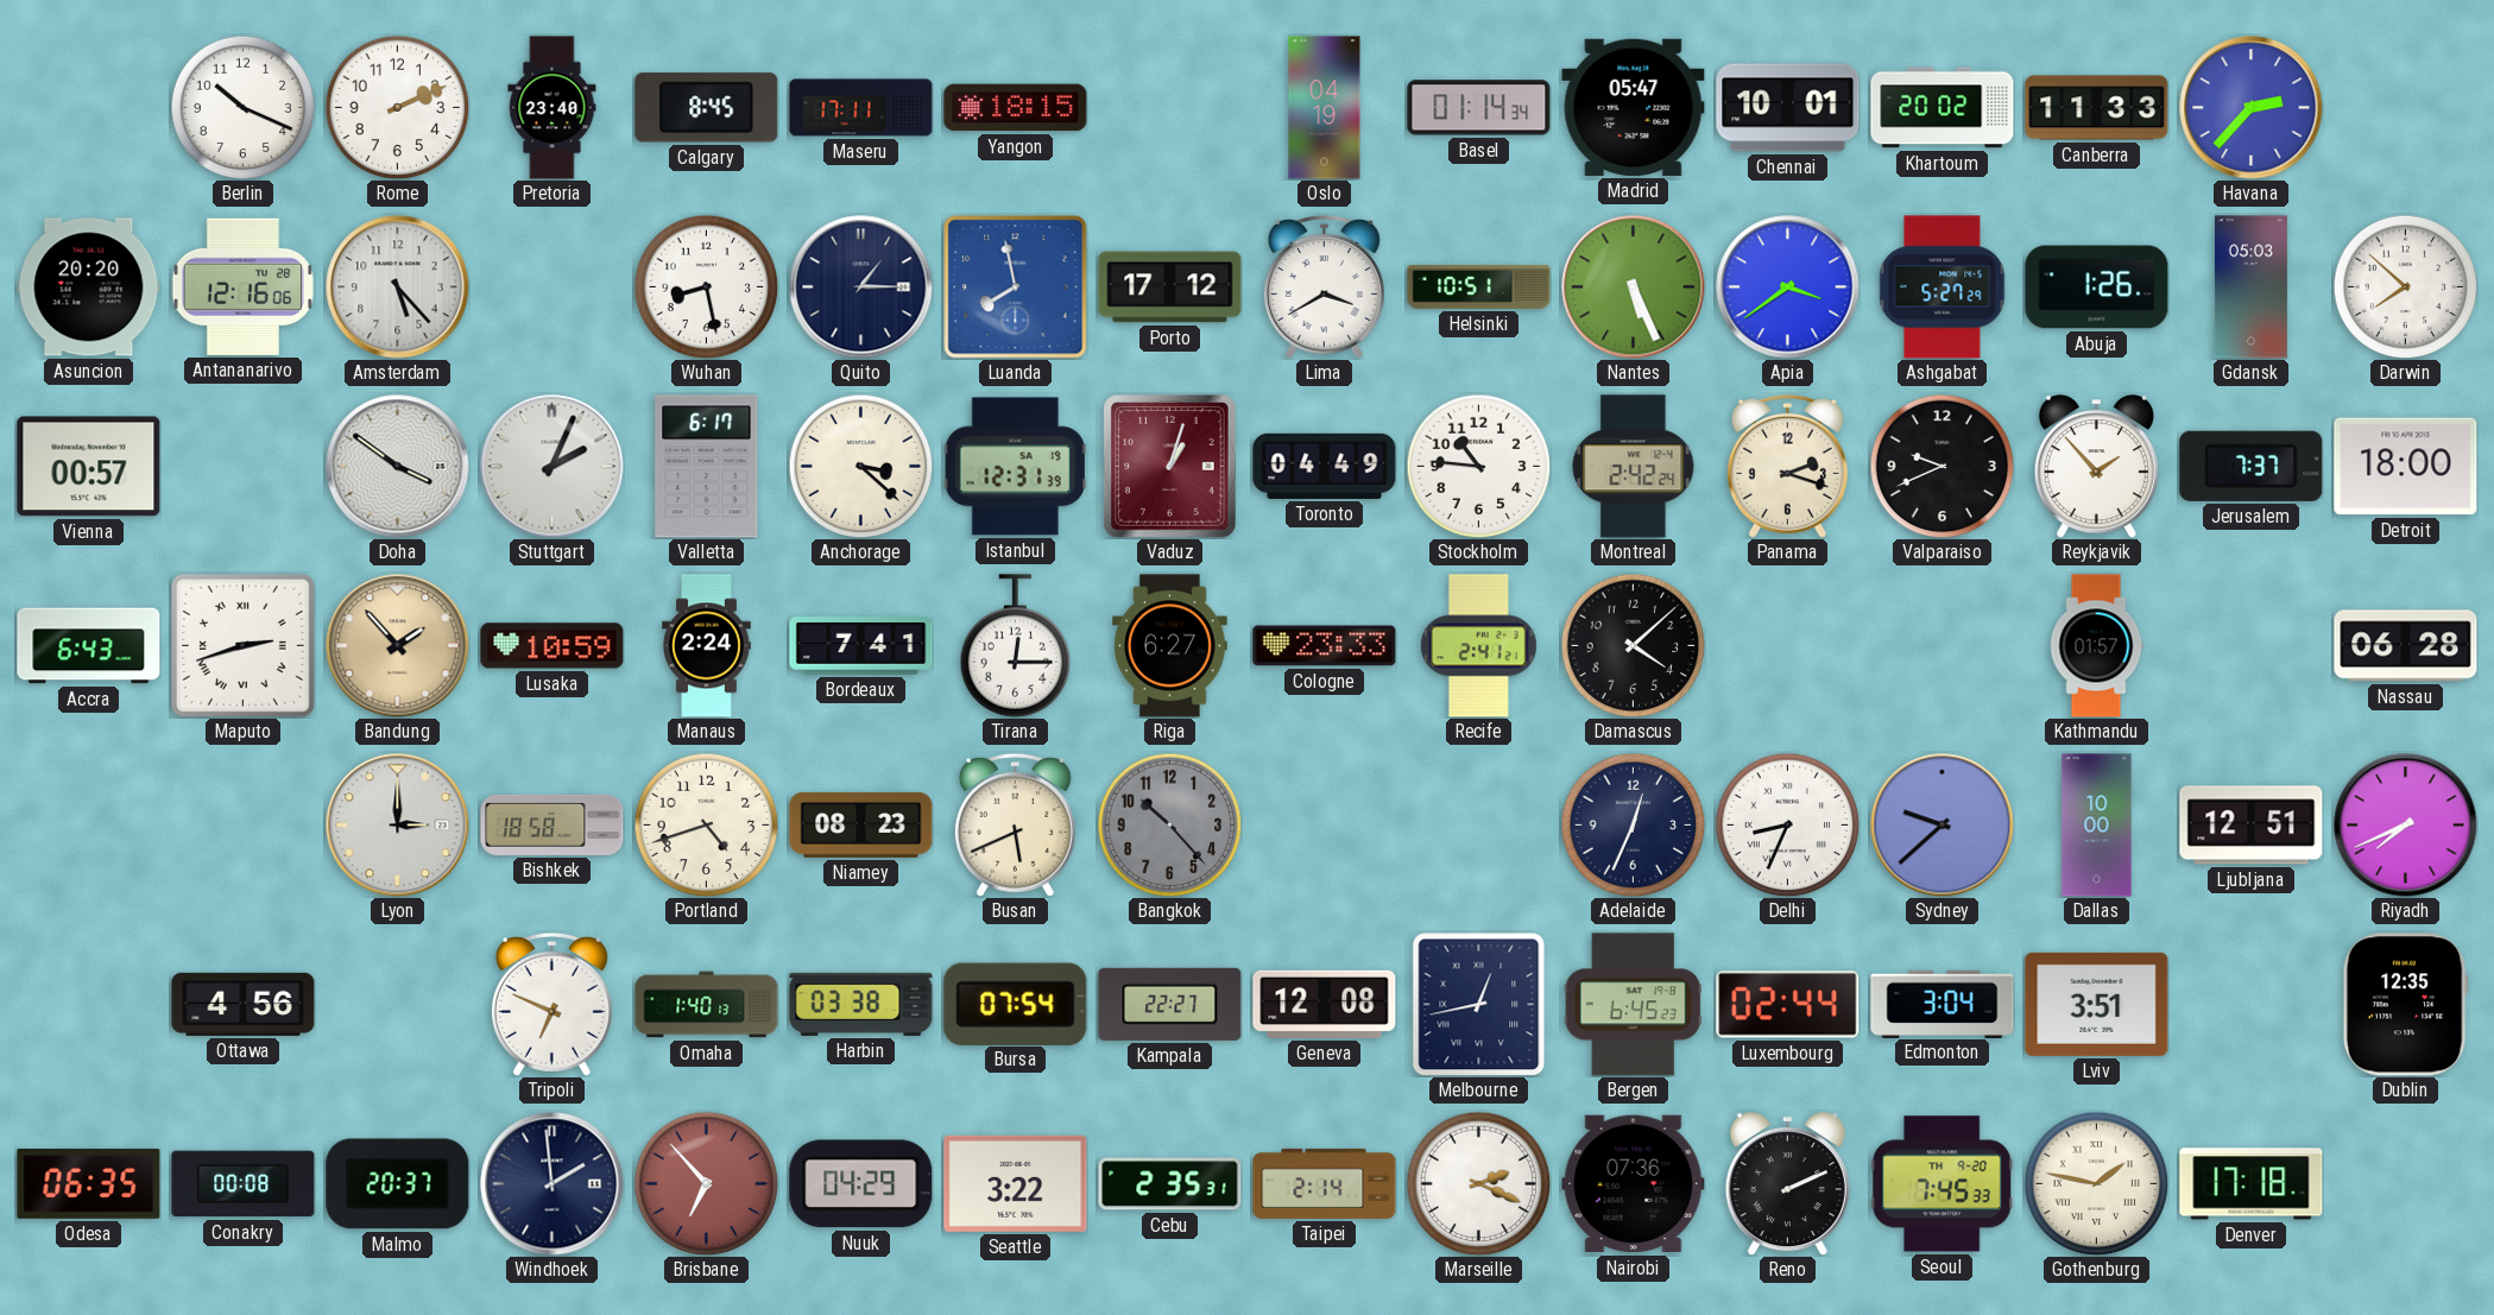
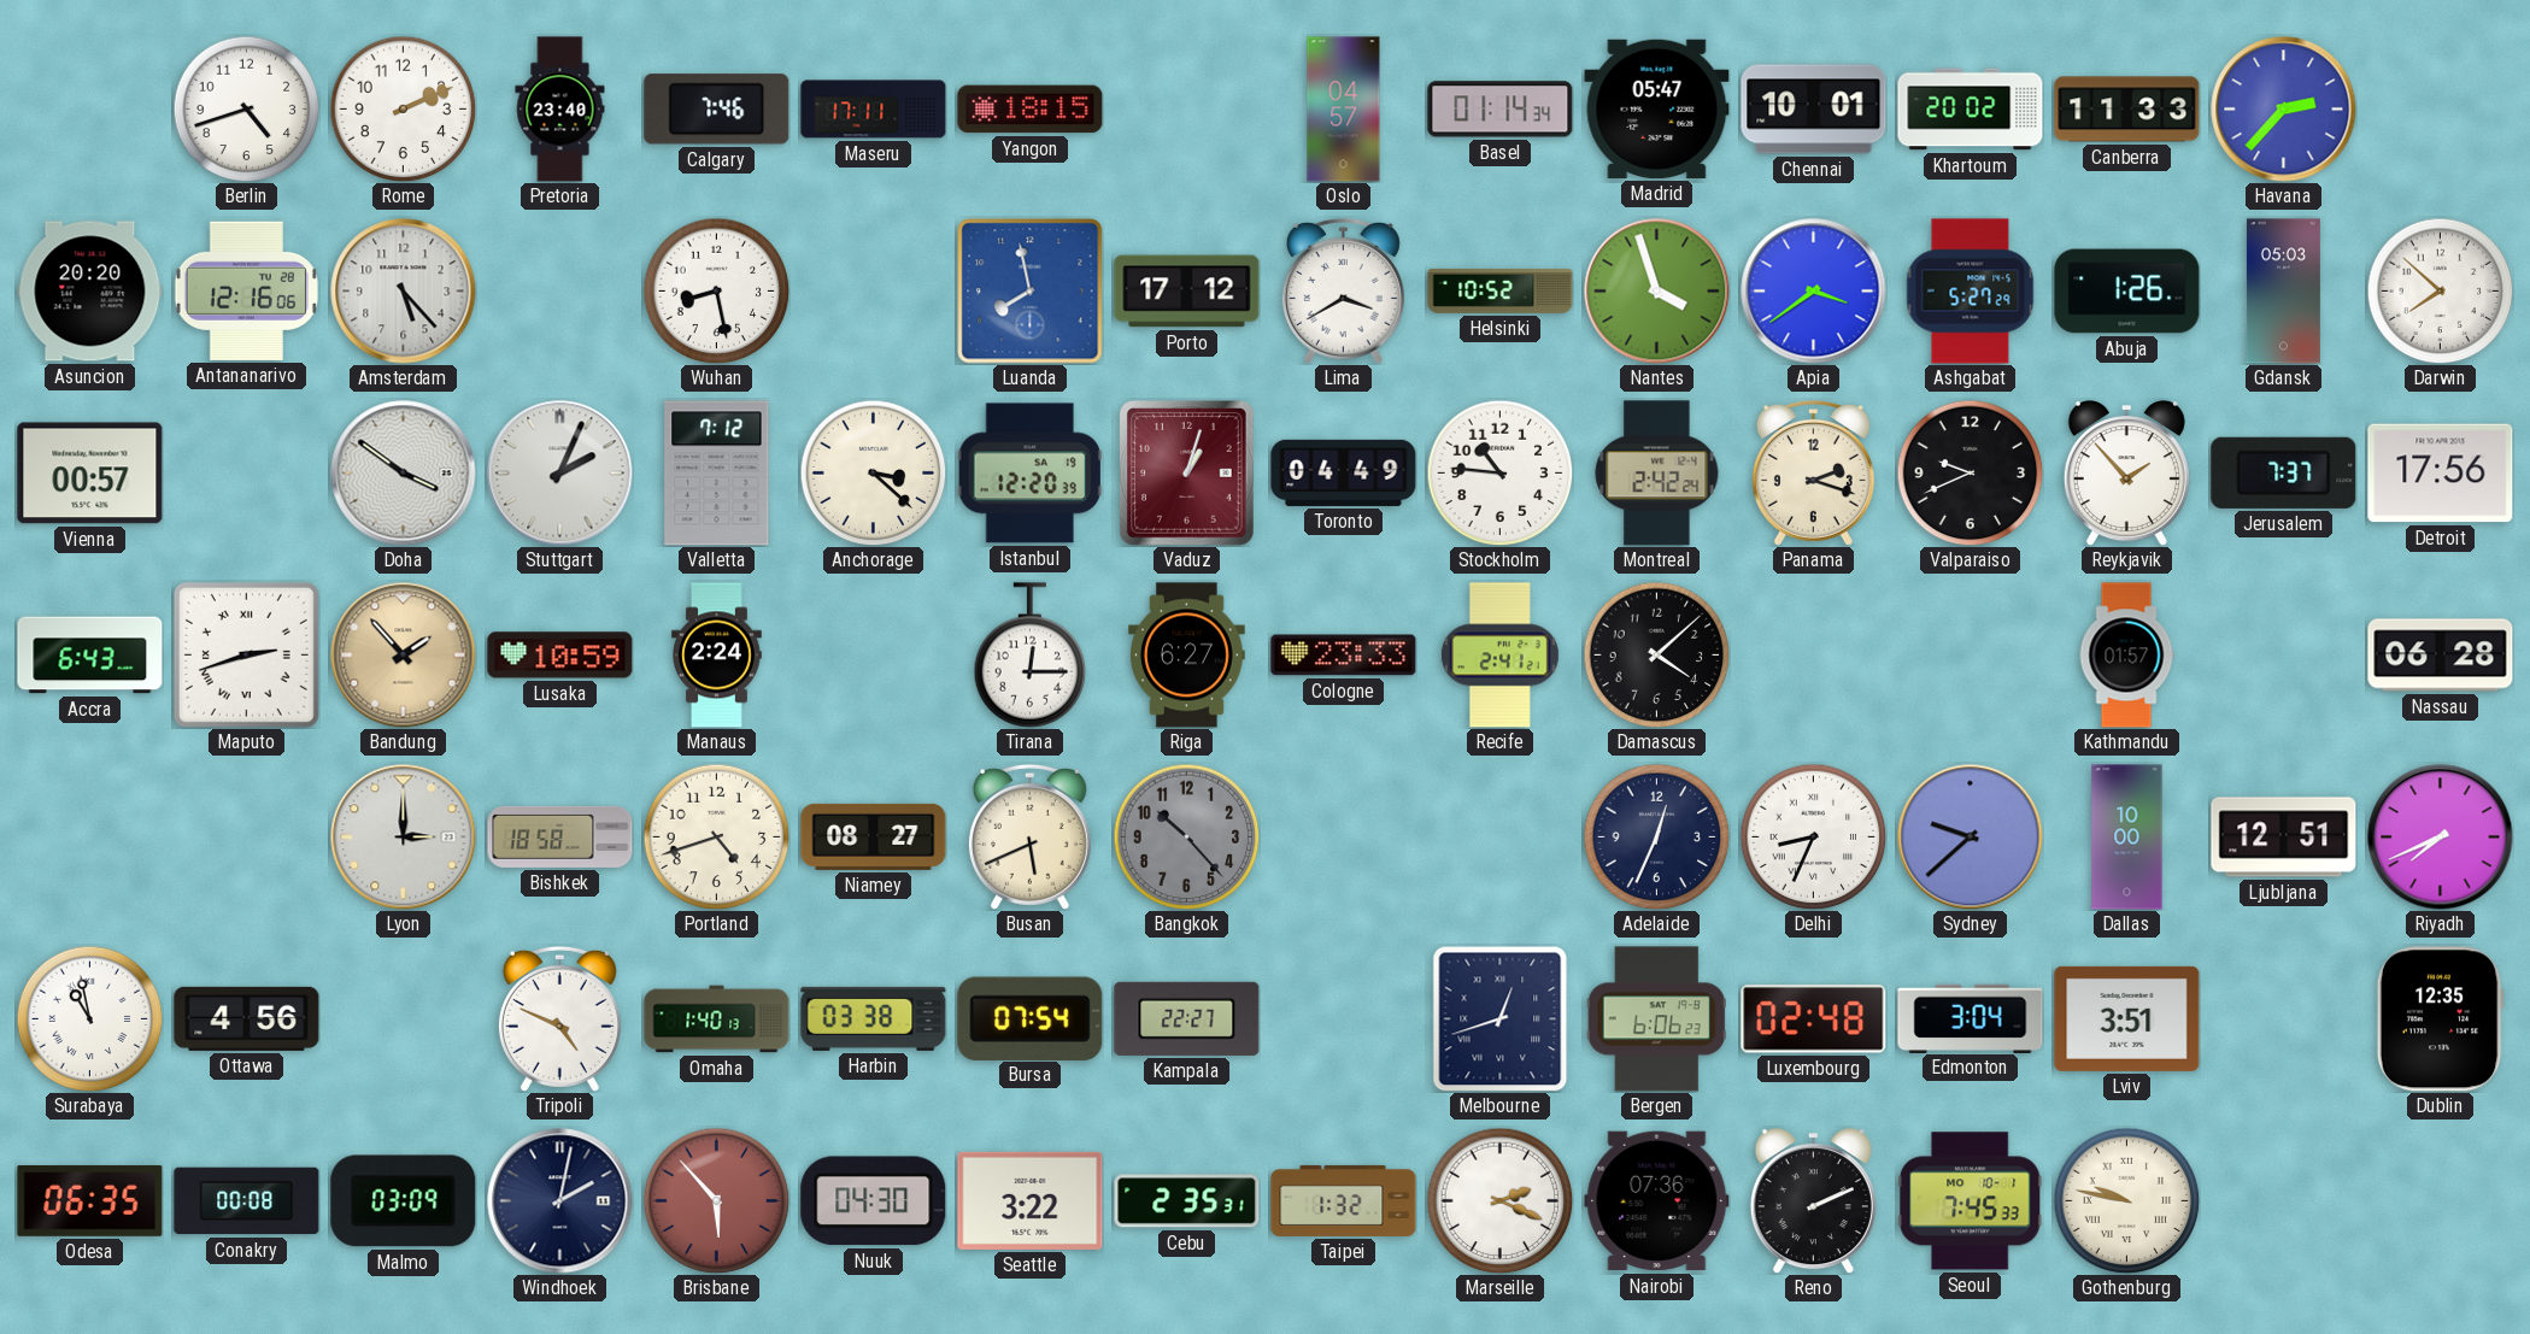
Berlin: 10:19 -> 4:42 (246, 108)
Calgary: 8:45 -> 7:46 (717, 110)
Oslo: 04:19 -> 04:57 (1344, 110)
Quito: 1:15 -> none (861, 287)
Helsinki: 10:51 -> 10:52 (1501, 290)
Nantes: 5:26 -> 3:57 (1657, 292)
Valletta: 6:17 -> 7:12 (717, 474)
Istanbul: 12:31 -> 12:20 (1029, 474)
Detroit: 18:00 -> 17:56 (2441, 474)
Bordeaux: 7:41 -> none (861, 646)
Niamey: 08:23 -> 08:27 (874, 836)
Surabaya: none -> 10:58 (89, 1018)
Tripoli: 6:49 -> 4:49 (559, 1018)
Geneva: 12:08 -> none (1325, 1004)
Melbourne: 12:43 -> 12:42 (1501, 1018)
Bergen: 6:45 -> 6:06 (1656, 1019)
Luxembourg: 02:44 -> 02:48 (1814, 1019)
Malmo: 20:37 -> 03:09 (404, 1201)
Windhoek: 1:59 -> 2:02 (560, 1201)
Brisbane: 6:53 -> 5:53 (716, 1200)
Nuuk: 04:29 -> 04:30 (874, 1201)
Taipei: 2:14 -> 1:32 (1344, 1200)
Seoul date: TH 9-20 -> MO 10-1 (1971, 1201)
Gothenburg: 1:47 -> 9:47 (2126, 1200)
Denver: 17:18 -> none (2252, 1184)
